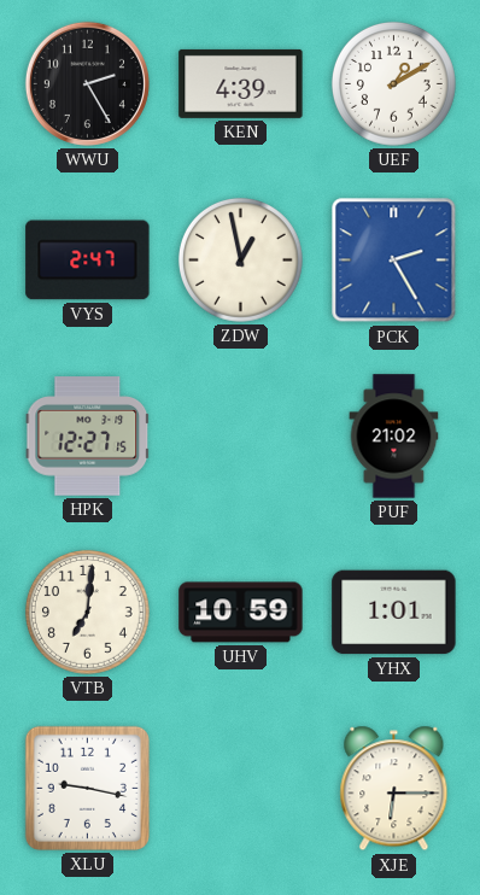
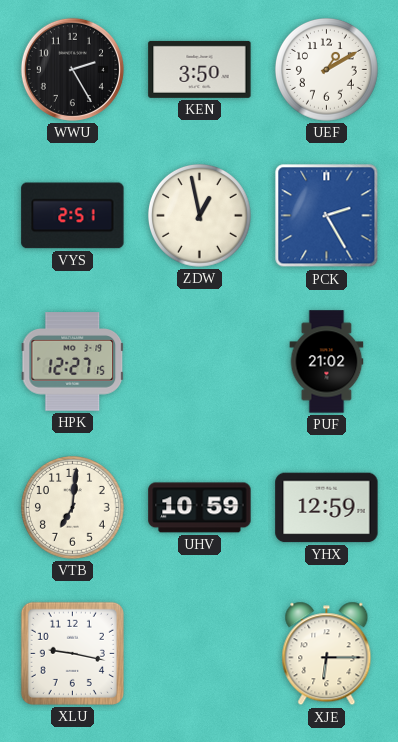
KEN: 4:39 -> 3:50 (200, 69)
VYS: 2:47 -> 2:51 (73, 216)
YHX: 1:01 -> 12:59 (327, 508)
